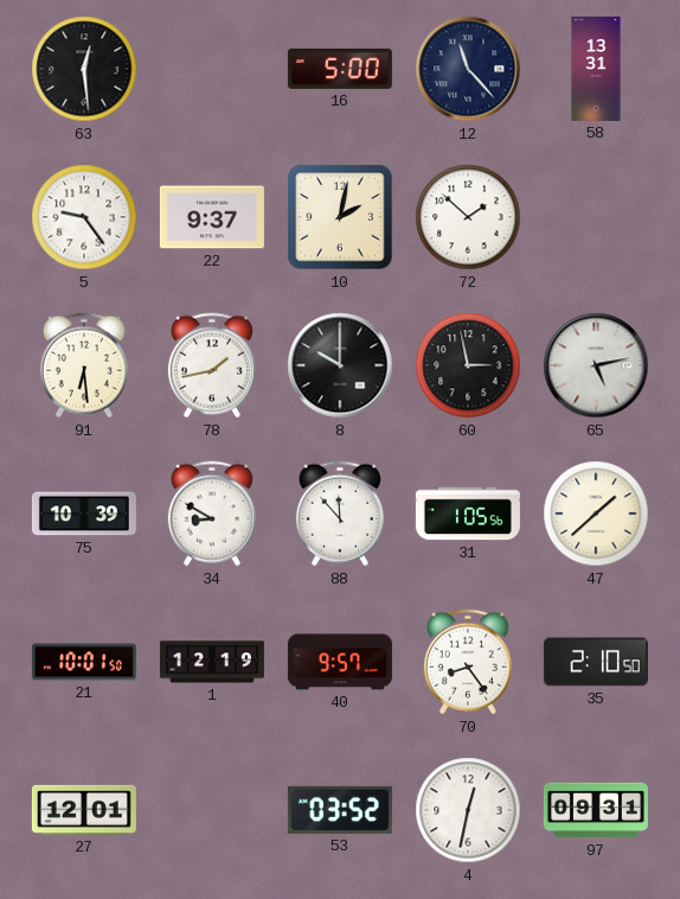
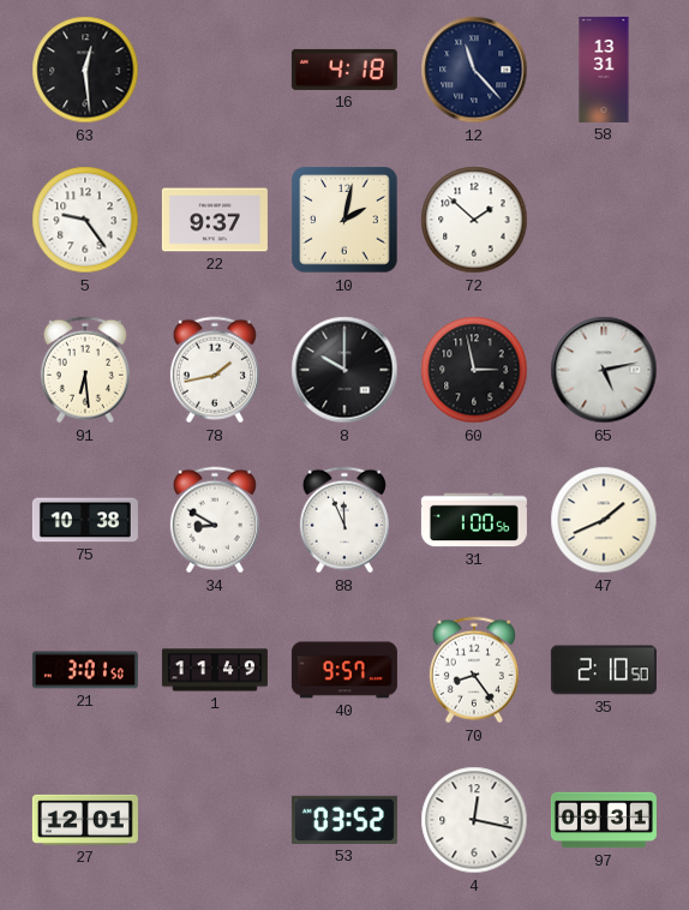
16: 5:00 -> 4:18 (344, 70)
75: 10:39 -> 10:38 (85, 520)
88: 11:53 -> 11:56 (344, 520)
31: 1:05 -> 1:00 (474, 520)
47: 1:38 -> 1:41 (604, 520)
21: 10:01 -> 3:01 (85, 670)
1: 12:19 -> 11:49 (215, 670)
4: 12:32 -> 12:17 (474, 820)
